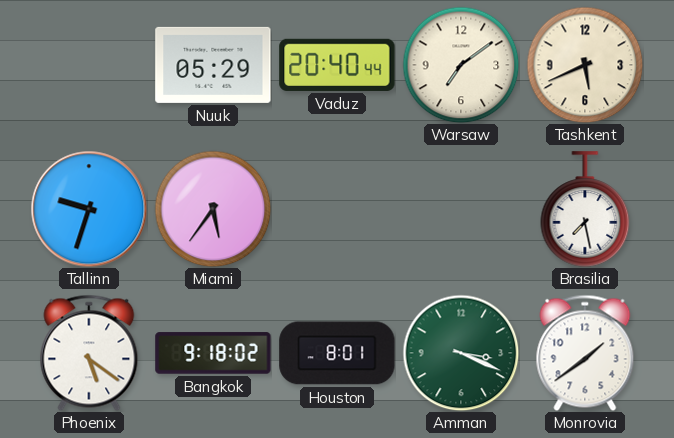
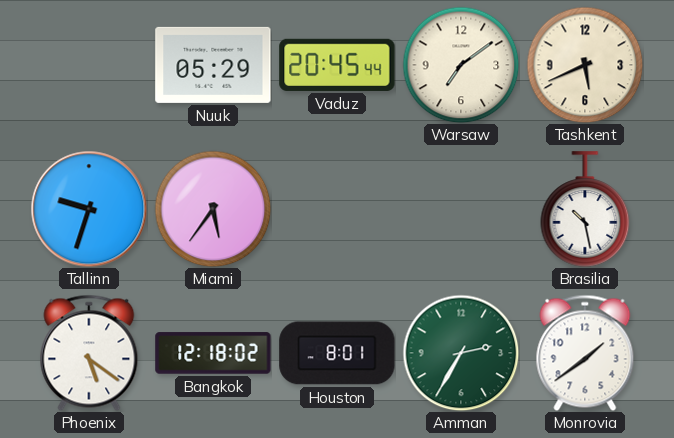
Vaduz: 20:40 -> 20:45 (337, 65)
Brasilia: 7:28 -> 10:28 (585, 209)
Bangkok: 9:18 -> 12:18 (213, 353)
Amman: 3:19 -> 2:35 (461, 353)
